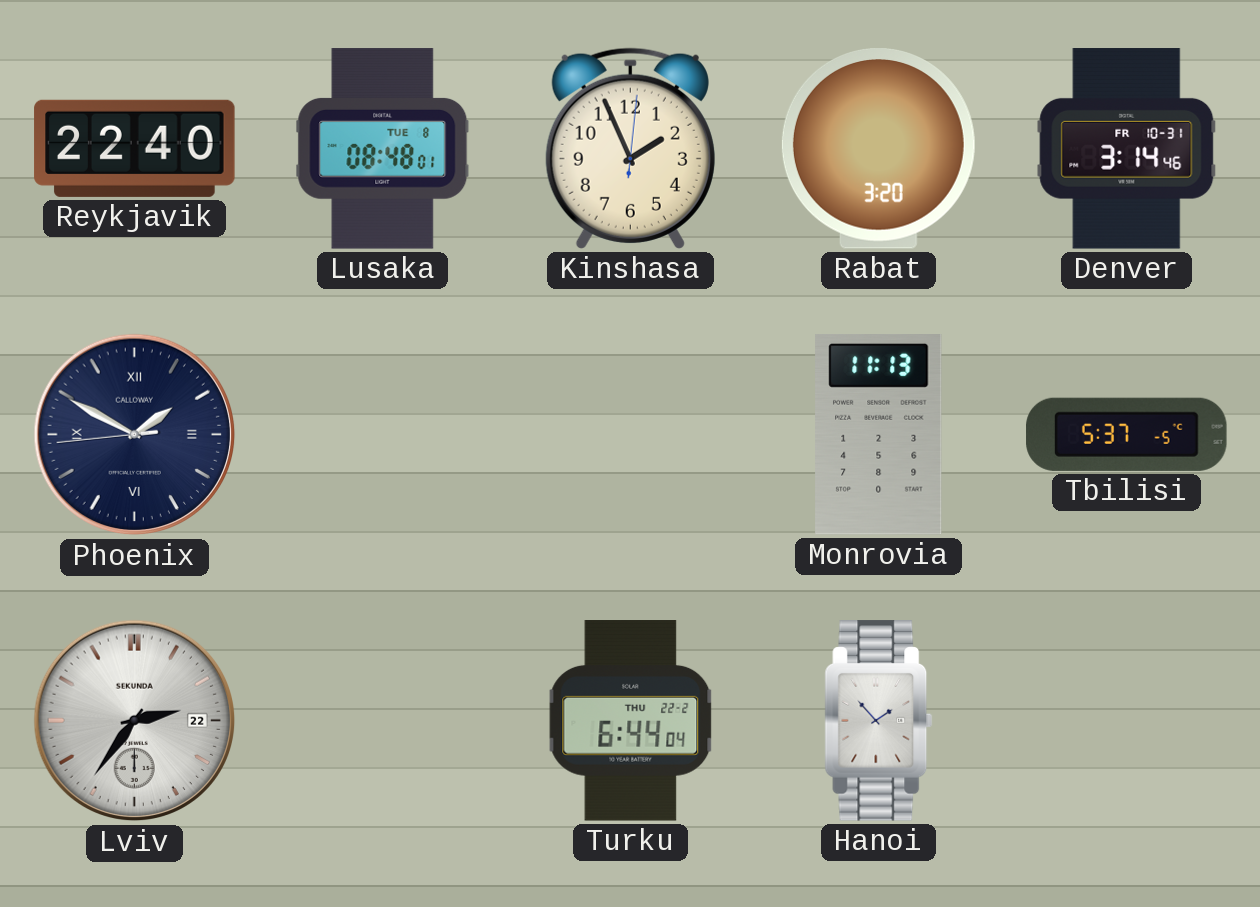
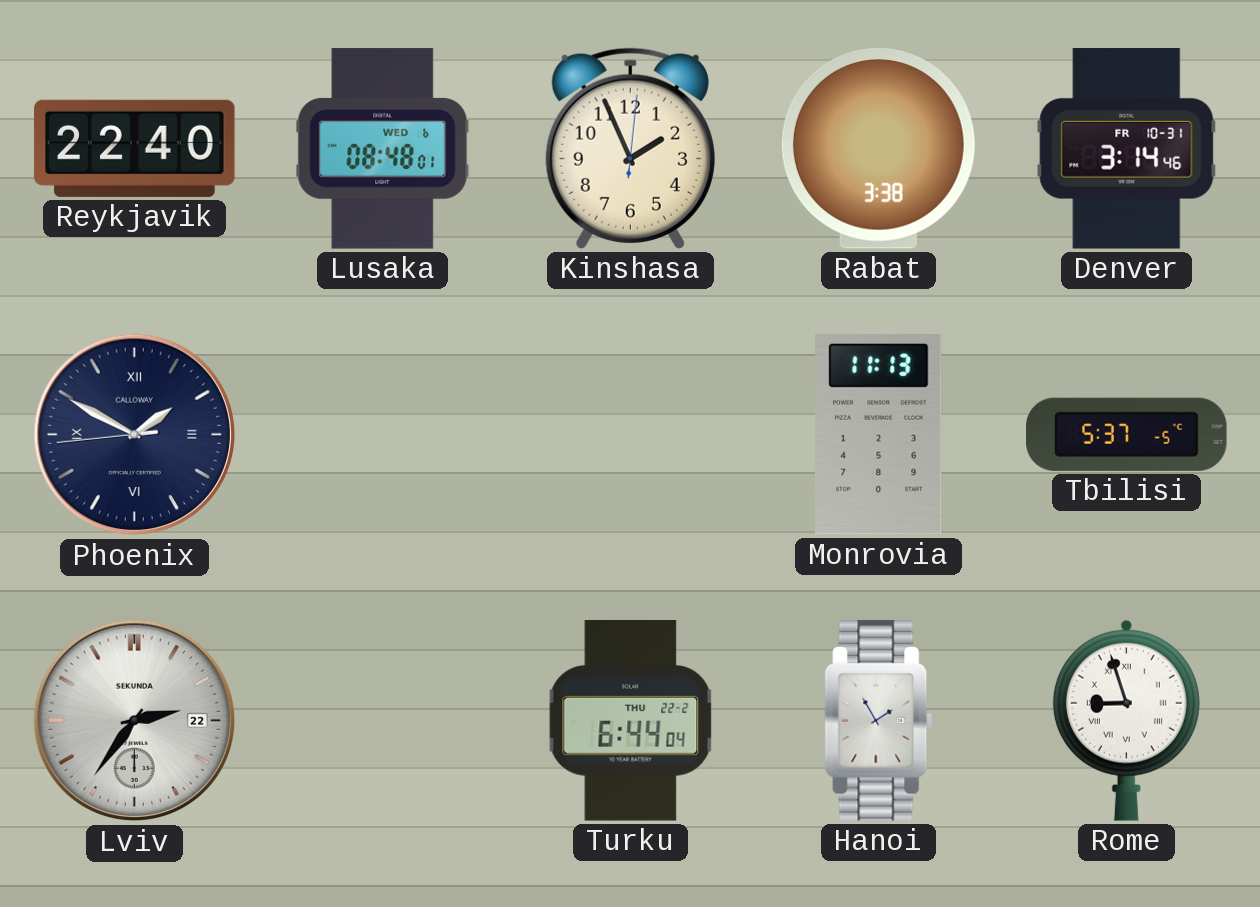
Lusaka date: TUE 8 -> WED 6 (383, 149)
Rabat: 3:20 -> 3:38 (878, 149)
Hanoi: 1:53 -> 1:55 (879, 721)
Rome: none -> 8:57 (1126, 720)
